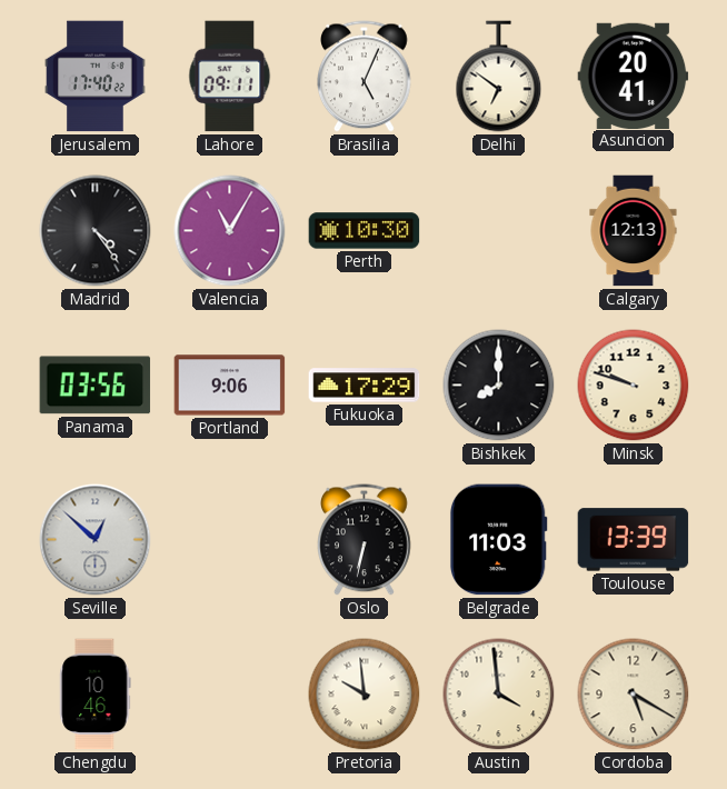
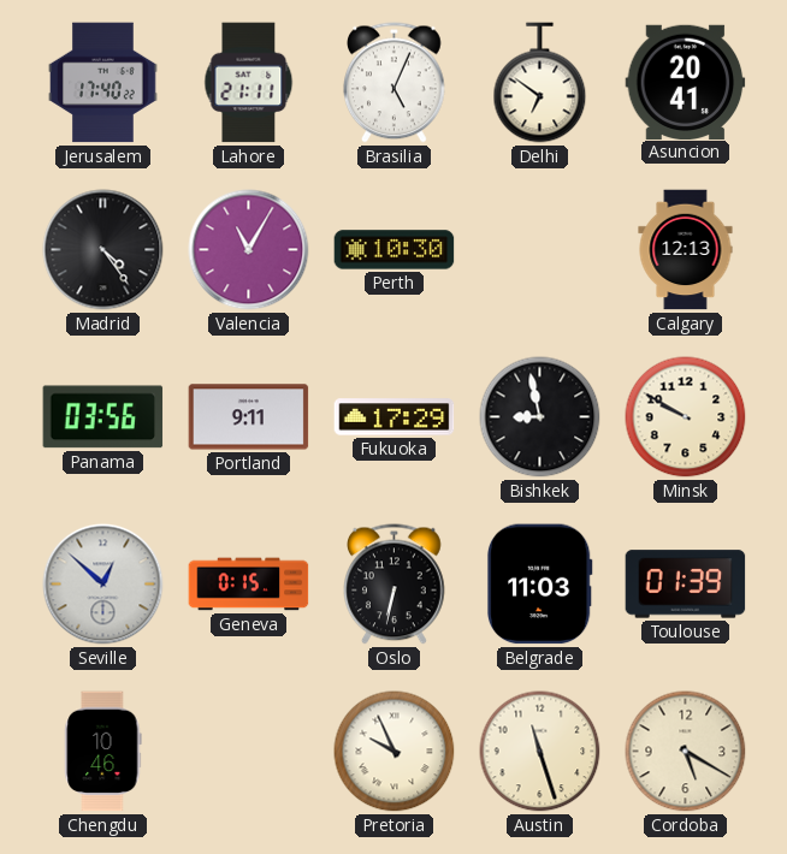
Lahore: 09:11 -> 21:11 (249, 83)
Portland: 9:06 -> 9:11 (249, 417)
Bishkek: 8:00 -> 8:58 (540, 417)
Minsk: 9:48 -> 9:50 (686, 417)
Geneva: none -> 0:15 (249, 585)
Toulouse: 13:39 -> 01:39 (686, 585)
Pretoria: 9:59 -> 9:56 (395, 752)
Austin: 3:59 -> 11:27 (540, 752)
